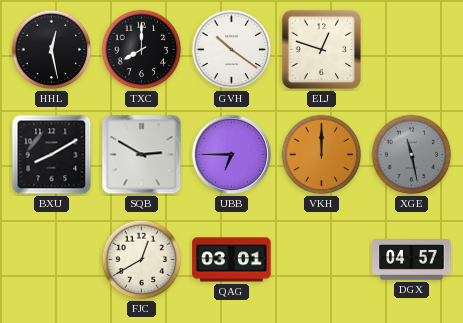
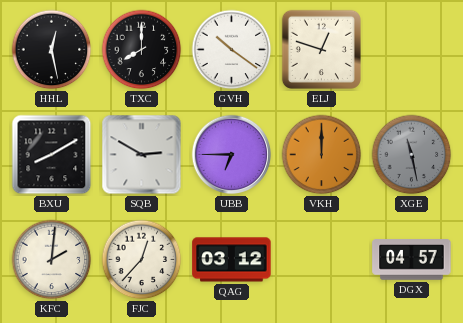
KFC: none -> 2:01 (52, 260)
FJC: 12:40 -> 12:37 (142, 260)
QAG: 03:01 -> 03:12 (232, 260)
